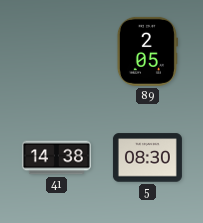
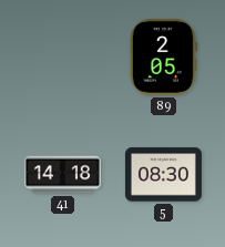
41: 14:38 -> 14:18 (62, 175)
